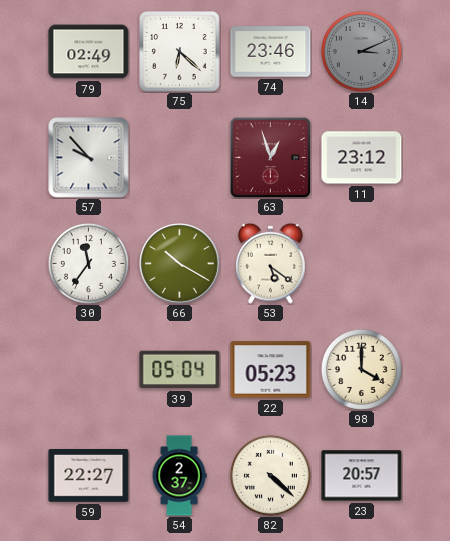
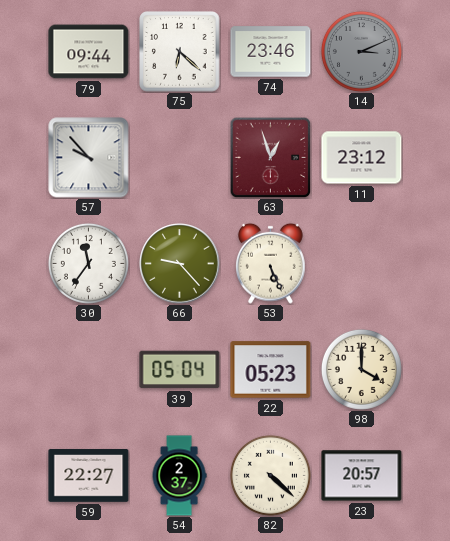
79: 02:49 -> 09:44 (89, 52)
66: 10:20 -> 9:23 (180, 264)
53: 5:21 -> 5:26 (271, 263)
